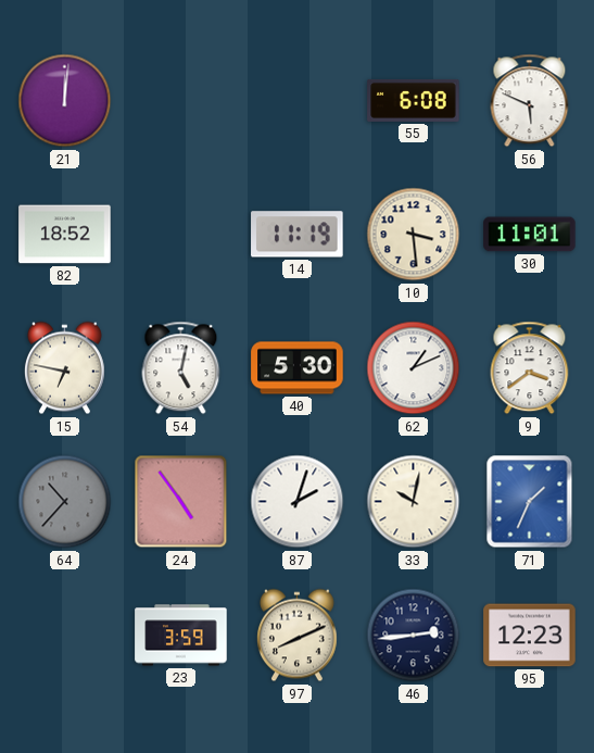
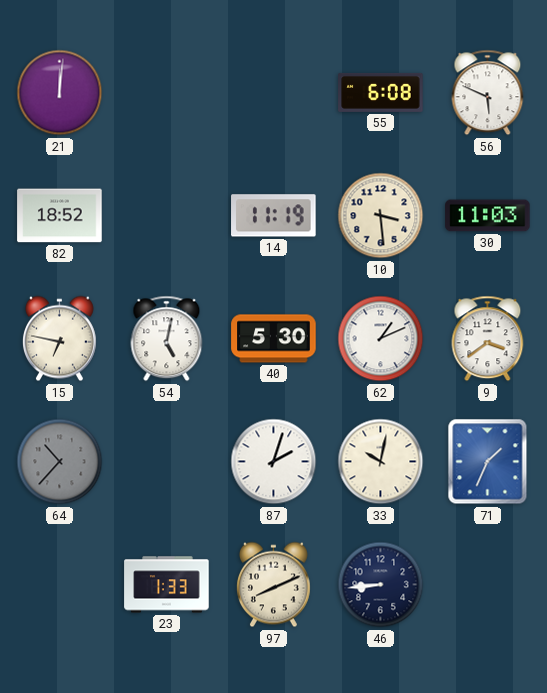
30: 11:01 -> 11:03 (488, 216)
24: 4:54 -> none (181, 502)
23: 3:59 -> 1:33 (167, 585)
46: 2:44 -> 8:44 (381, 585)
95: 12:23 -> none (530, 636)
